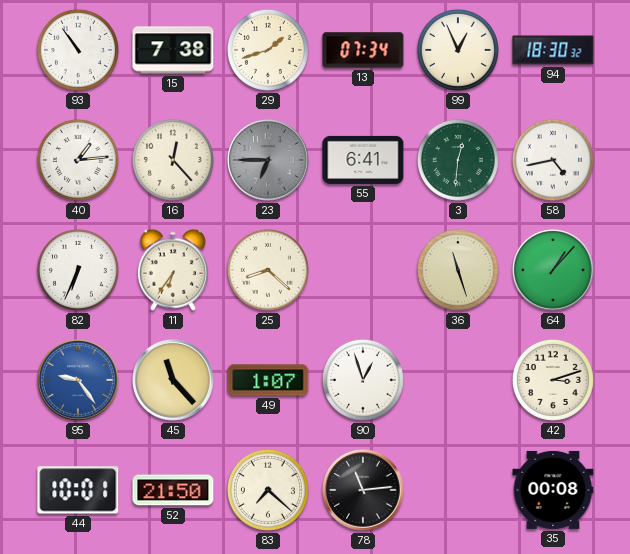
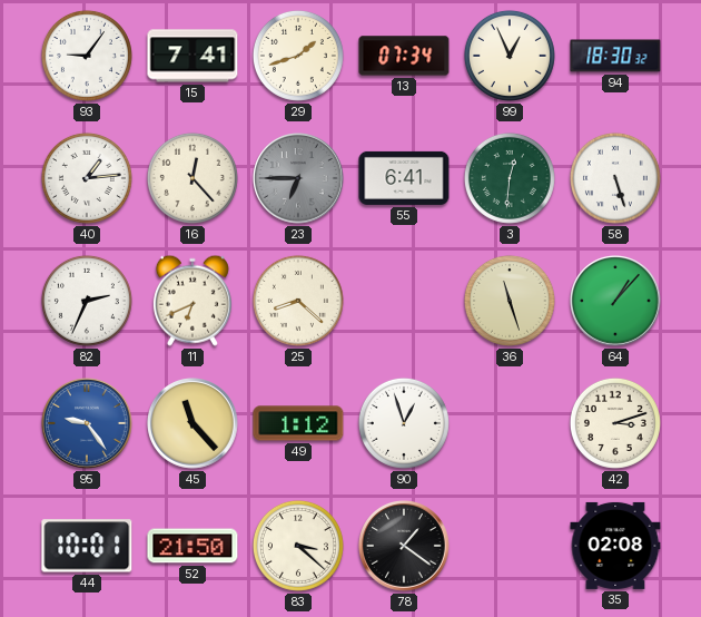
93: 10:54 -> 9:06 (87, 56)
15: 7:38 -> 7:41 (192, 56)
58: 4:43 -> 5:27 (615, 178)
82: 6:34 -> 2:34 (87, 301)
11: 6:36 -> 6:41 (192, 301)
49: 1:07 -> 1:12 (298, 423)
83: 7:22 -> 3:22 (298, 546)
78: 11:14 -> 1:21 (404, 546)
35: 00:08 -> 02:08 (615, 546)
